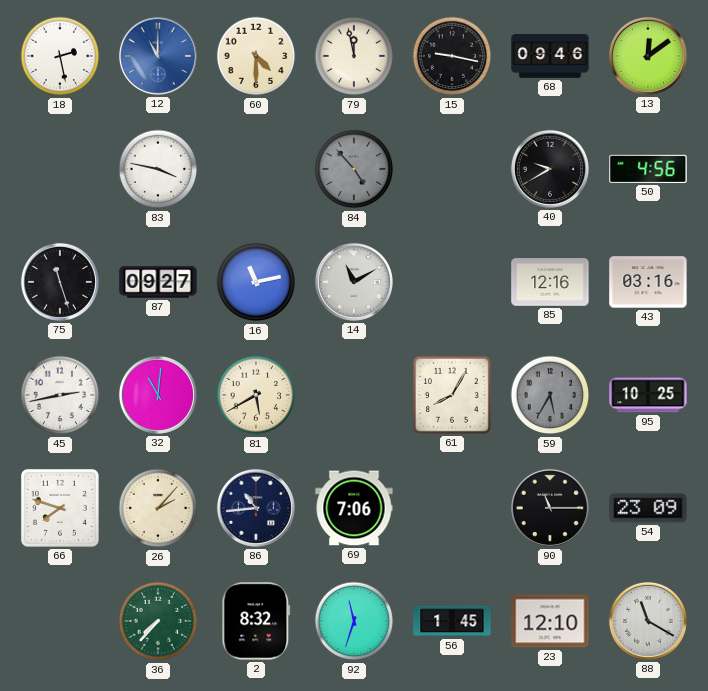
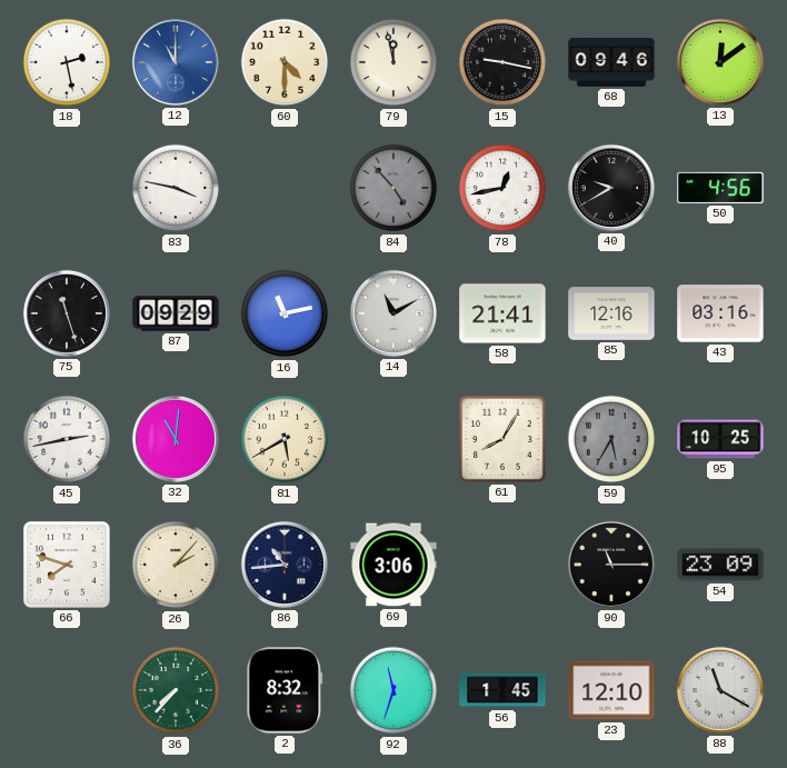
78: none -> 12:43 (502, 188)
87: 09:27 -> 09:29 (176, 313)
58: none -> 21:41 (502, 313)
69: 7:06 -> 3:06 (393, 565)
